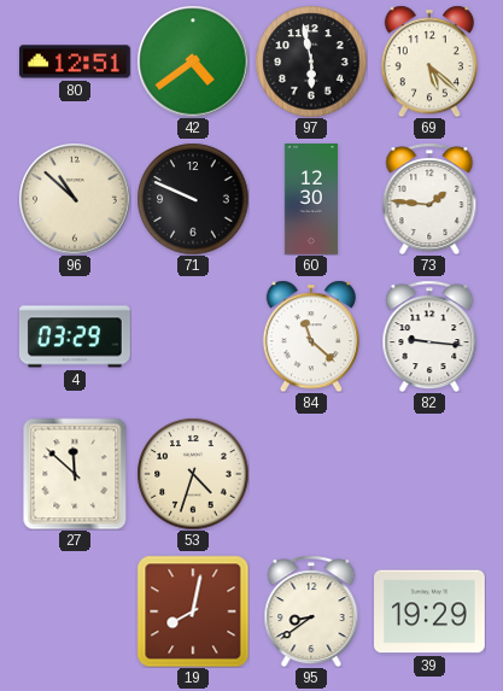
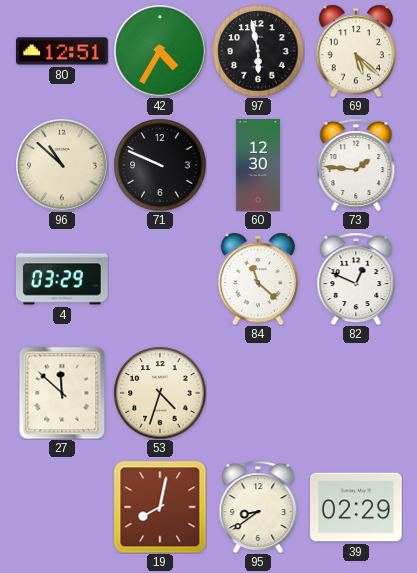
42: 4:39 -> 4:35 (160, 51)
82: 9:16 -> 12:49 (356, 279)
39: 19:29 -> 02:29 (357, 507)
